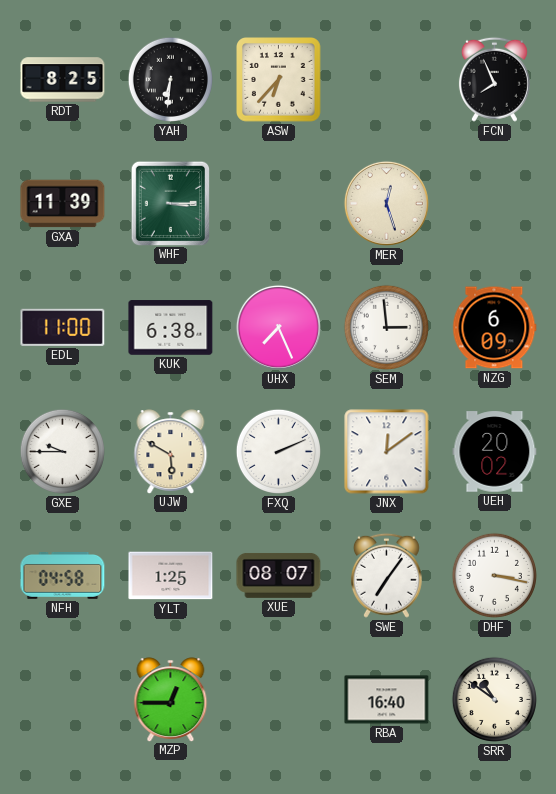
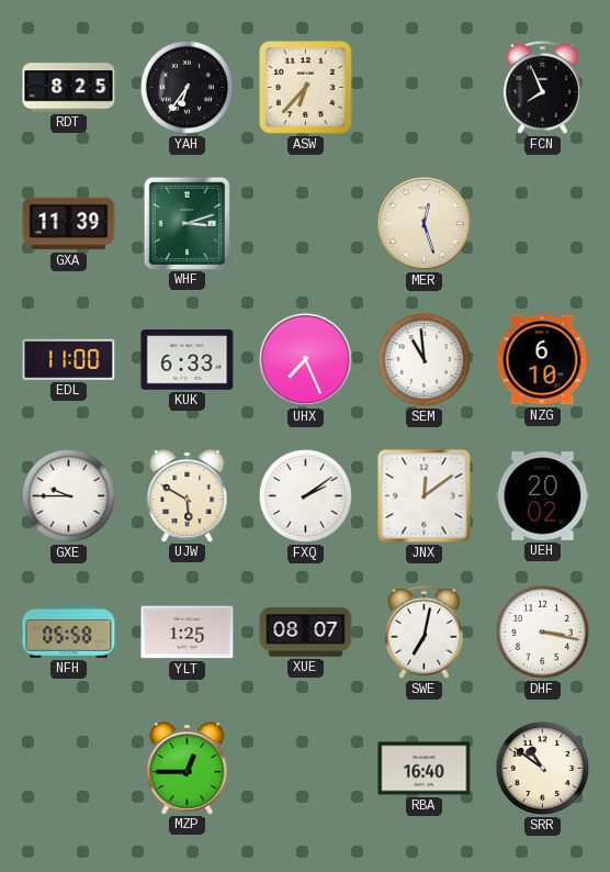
YAH: 6:31 -> 6:36 (187, 87)
WHF: 3:15 -> 3:12 (187, 223)
KUK: 6:38 -> 6:33 (188, 360)
SEM: 2:59 -> 10:59 (423, 359)
NZG: 6:09 -> 6:10 (543, 360)
FXQ: 2:11 -> 2:09 (305, 495)
NFH: 04:58 -> 05:58 (69, 633)
SWE: 7:06 -> 7:02 (423, 631)
